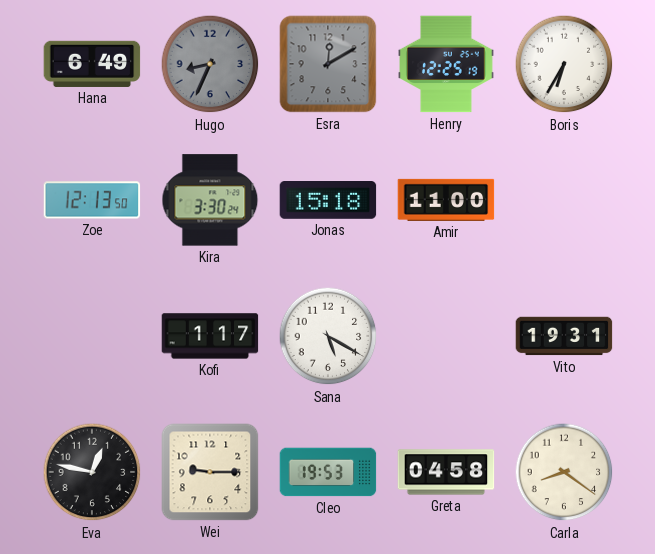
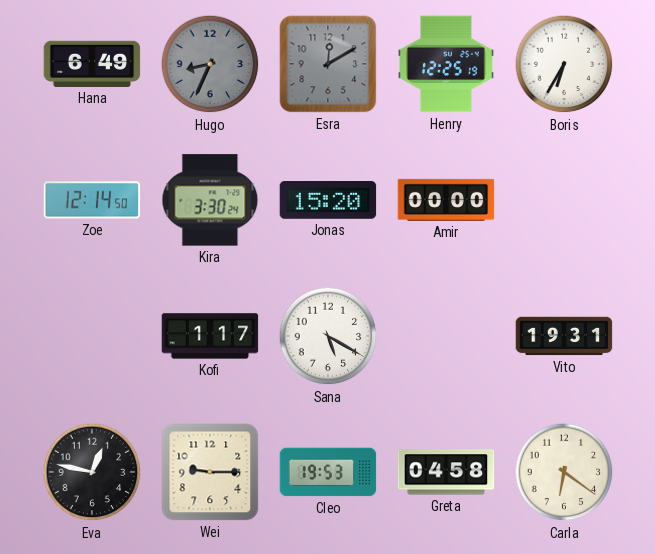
Zoe: 12:13 -> 12:14 (92, 200)
Jonas: 15:18 -> 15:20 (328, 201)
Amir: 11:00 -> 00:00 (446, 200)
Carla: 8:21 -> 6:21 (564, 472)
